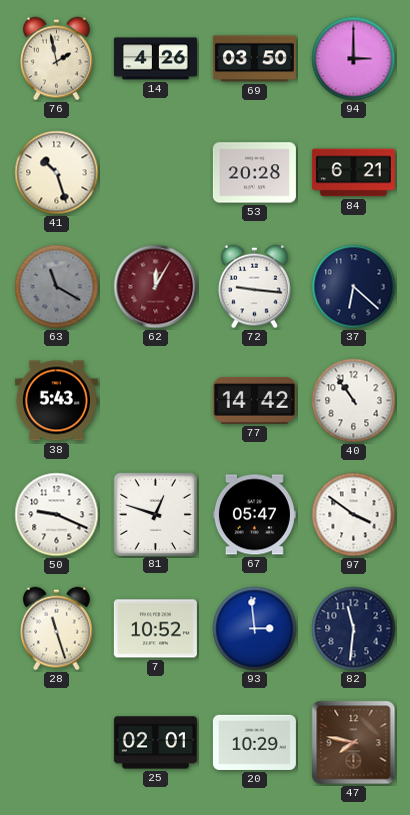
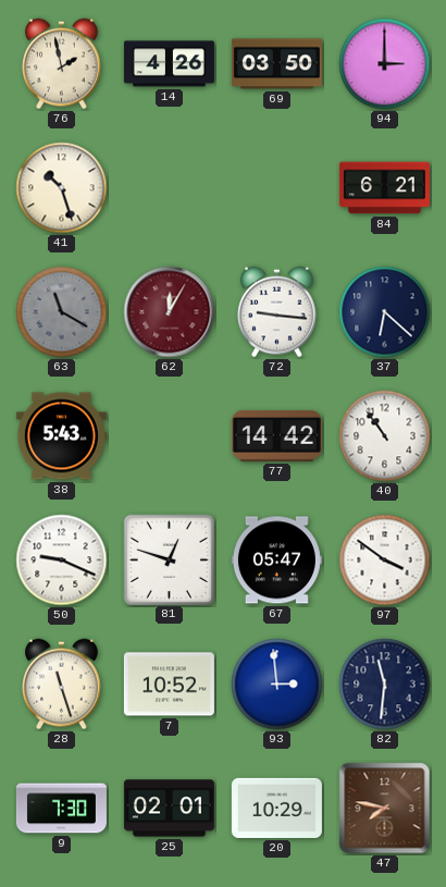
53: 20:28 -> none (254, 173)
9: none -> 7:30 (61, 809)
